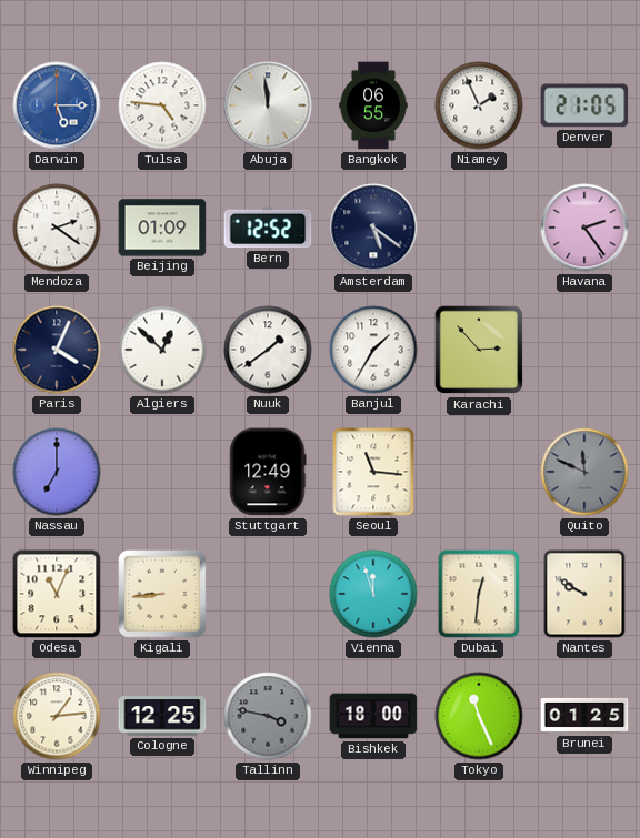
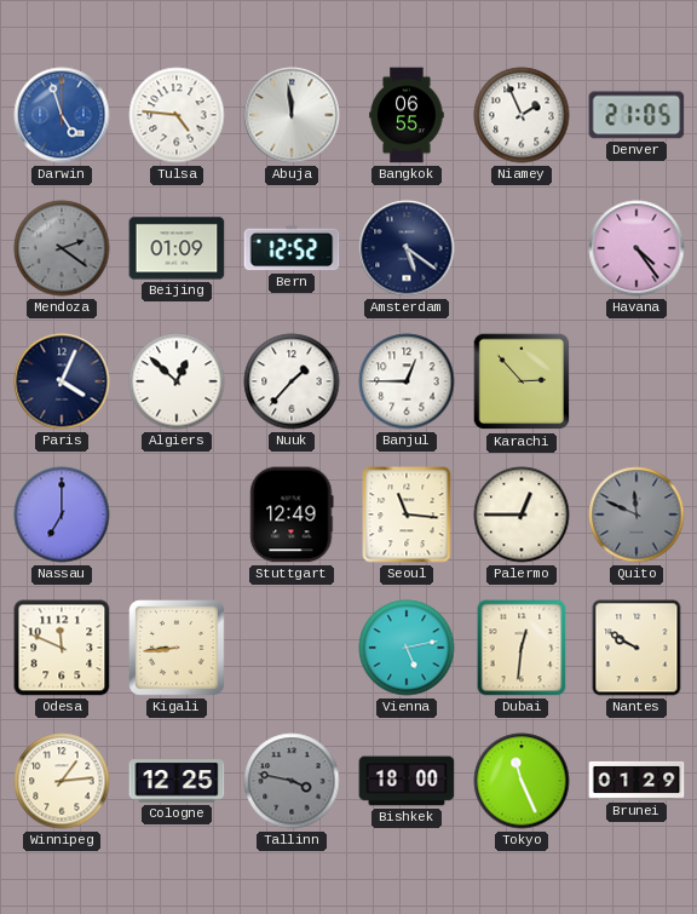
Darwin: 5:15 -> 4:57 (62, 115)
Mendoza dial: white -> grey (62, 248)
Havana: 2:24 -> 4:24 (636, 248)
Nuuk: 1:39 -> 1:37 (292, 381)
Banjul: 1:35 -> 12:45 (407, 381)
Palermo: none -> 12:45 (522, 515)
Odesa: 11:04 -> 11:49 (62, 648)
Vienna: 11:57 -> 5:13 (407, 648)
Brunei: 01:25 -> 01:29 (636, 781)
